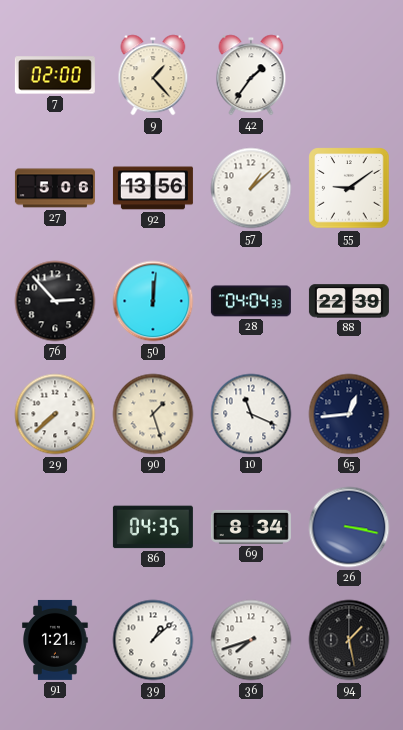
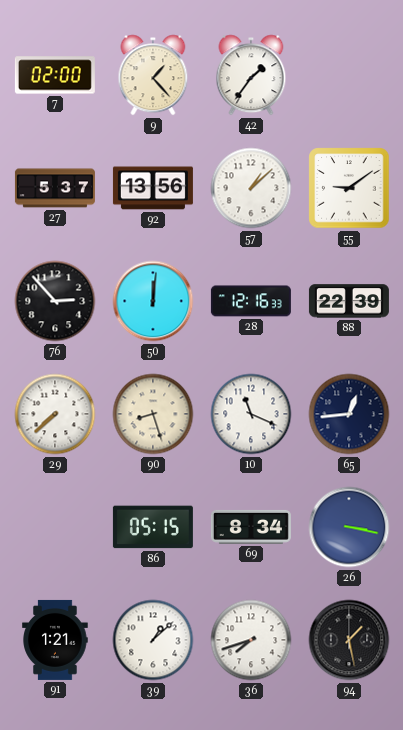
27: 5:06 -> 5:37 (55, 188)
28: 04:04 -> 12:16 (251, 301)
90: 1:27 -> 8:27 (153, 414)
86: 04:35 -> 05:15 (153, 527)
